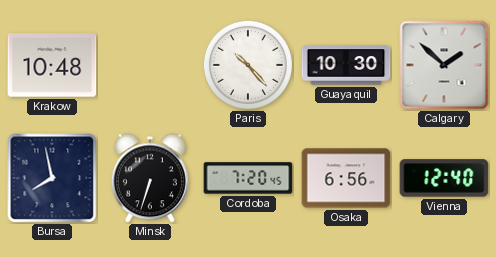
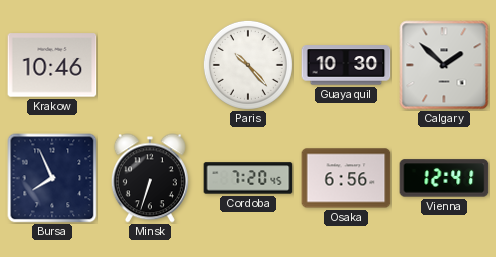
Krakow: 10:48 -> 10:46 (52, 65)
Bursa: 7:58 -> 7:56 (52, 178)
Vienna: 12:40 -> 12:41 (444, 178)
